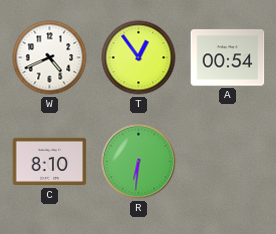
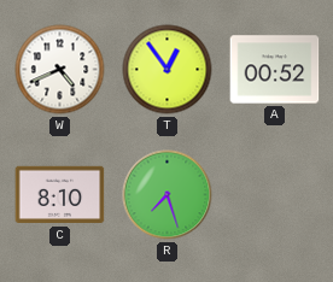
A: 00:54 -> 00:52 (275, 70)
R: 6:31 -> 7:27 (168, 195)
